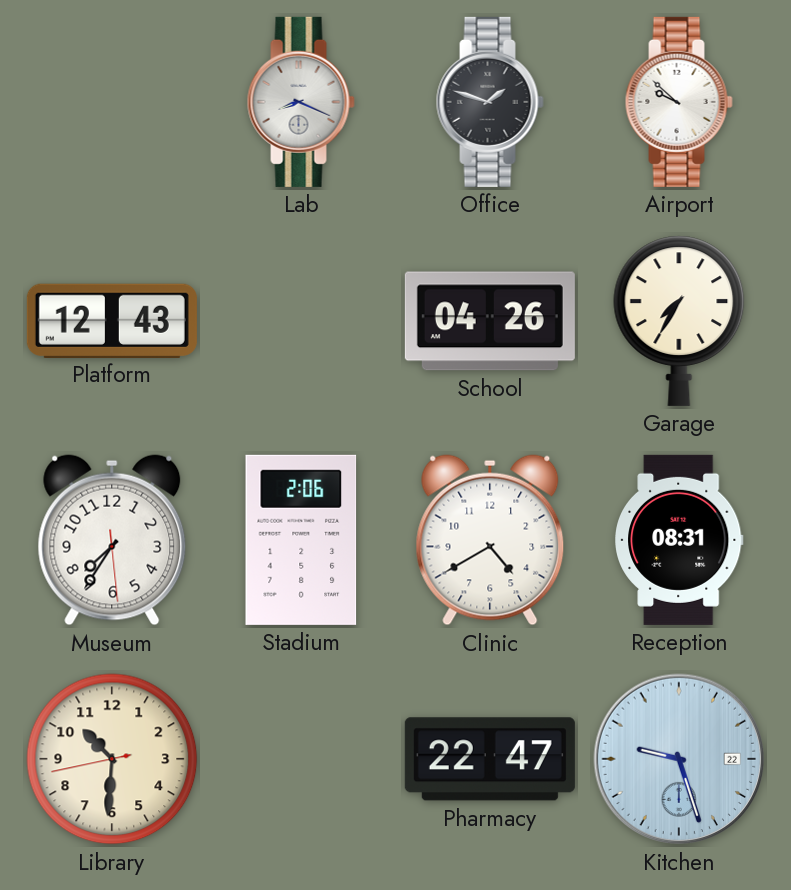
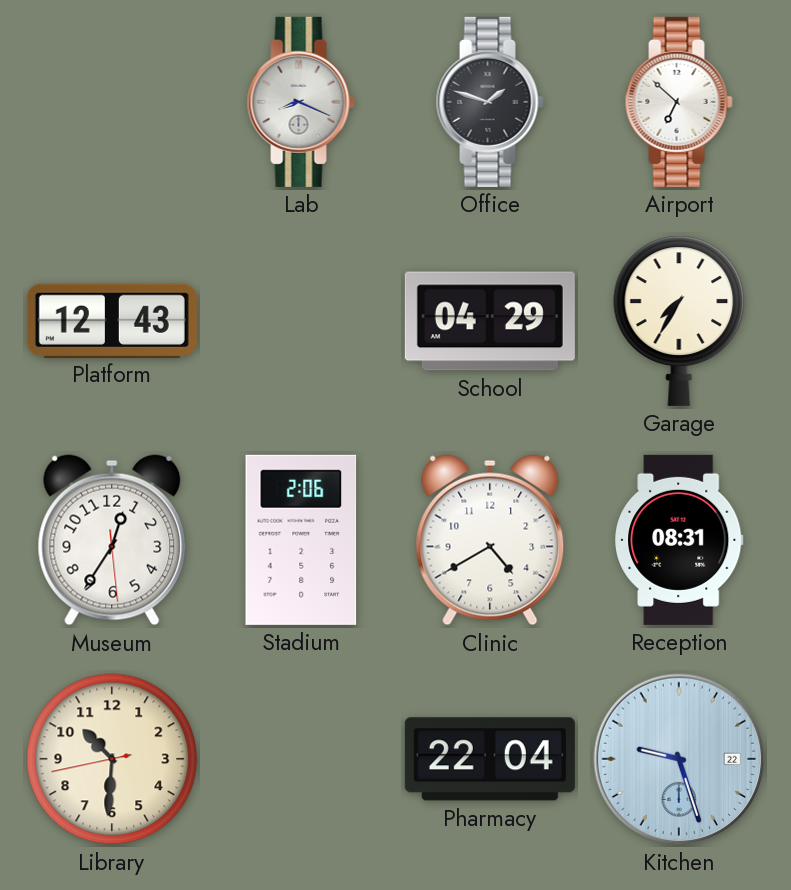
Airport: 9:52 -> 6:52 (679, 102)
School: 04:26 -> 04:29 (490, 321)
Museum: 7:35 -> 12:35 (112, 540)
Pharmacy: 22:47 -> 22:04 (490, 759)
